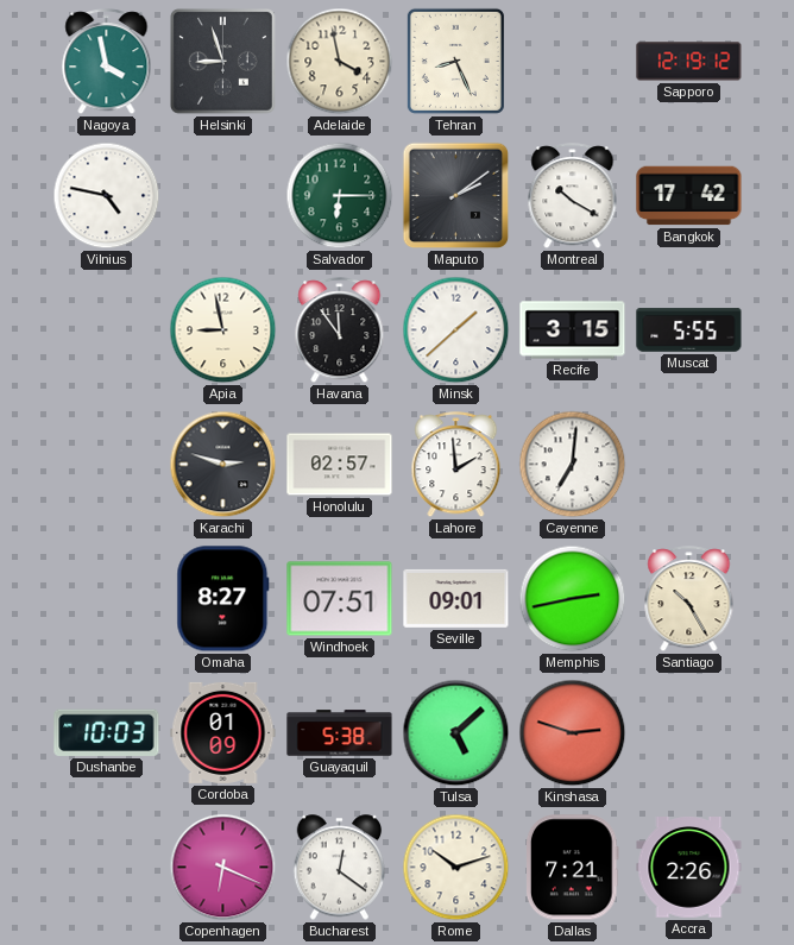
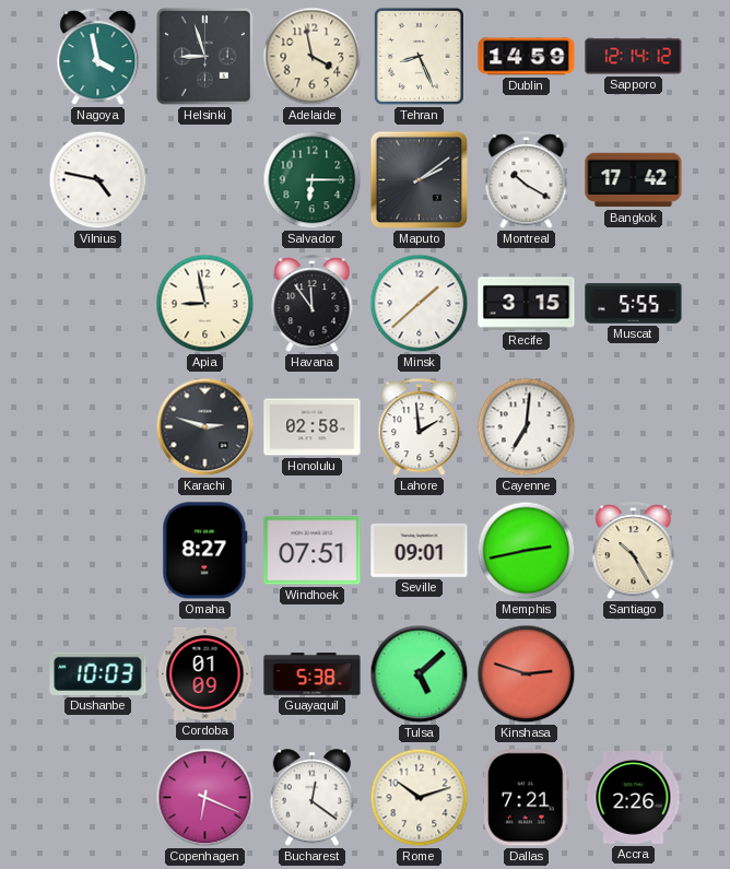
Dublin: none -> 14:59 (527, 57)
Sapporo: 12:19 -> 12:14 (634, 57)
Honolulu: 02:57 -> 02:58 (313, 427)
